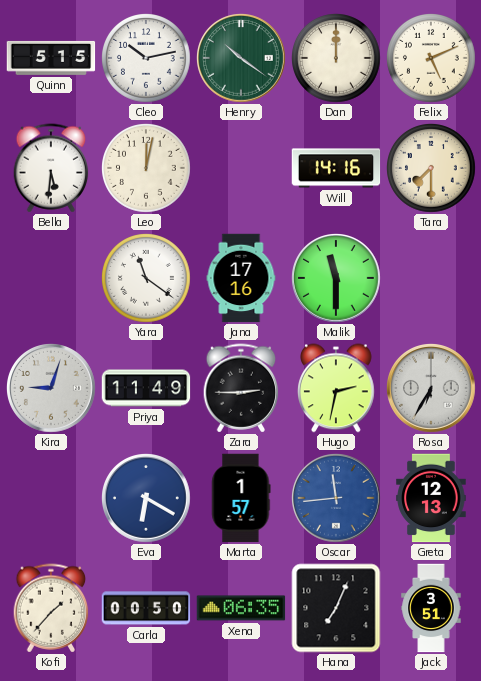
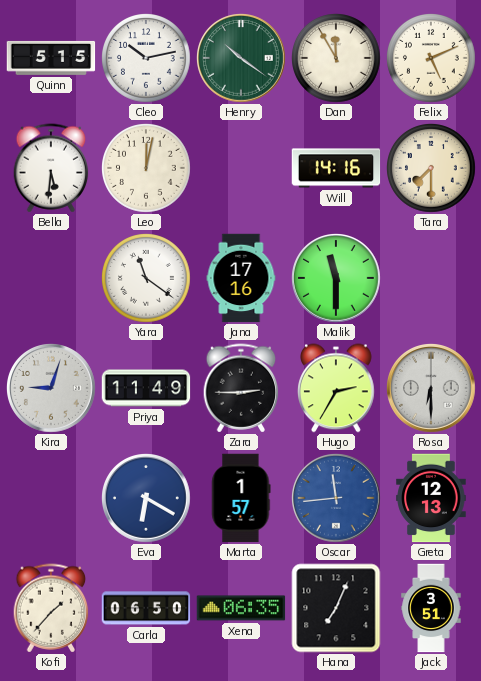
Dan: 12:00 -> 11:55 (337, 59)
Hugo: 2:32 -> 2:35 (337, 388)
Rosa: 6:35 -> 6:30 (432, 389)
Carla: 00:50 -> 06:50 (146, 608)
